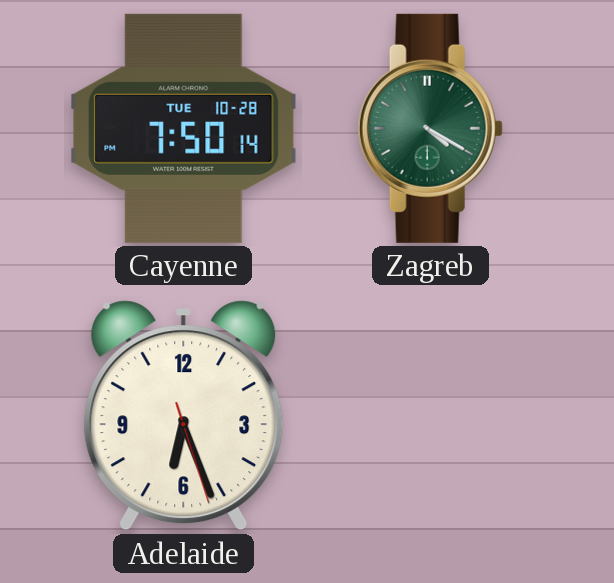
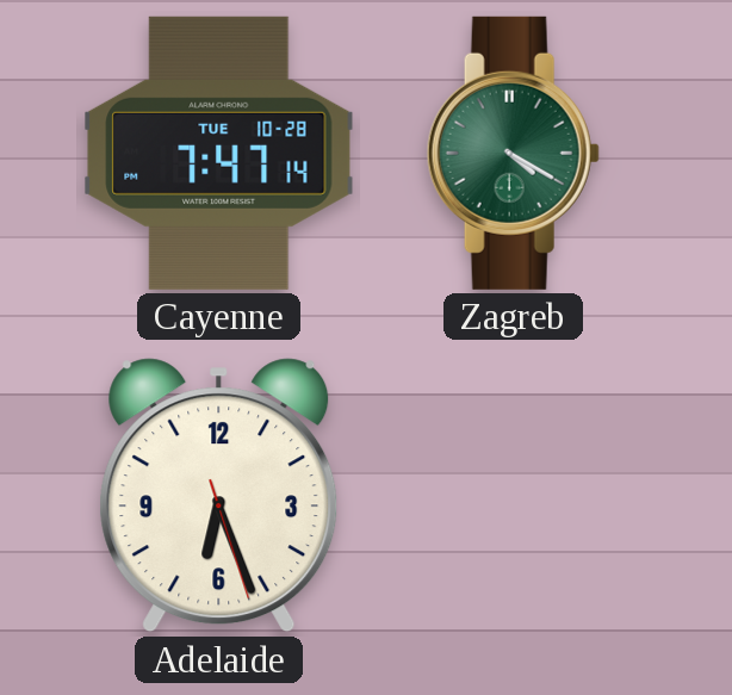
Cayenne: 7:50 -> 7:47 (219, 153)
